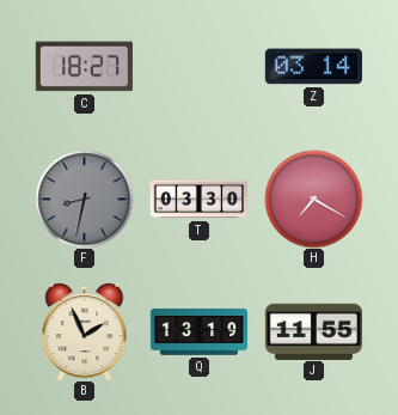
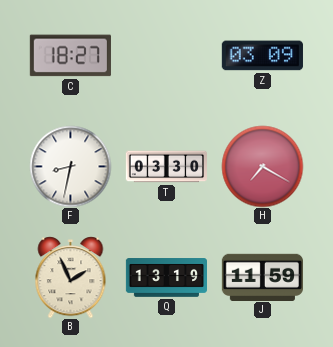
Z: 03:14 -> 03:09 (262, 56)
F dial: grey -> white (70, 166)
J: 11:55 -> 11:59 (262, 277)
